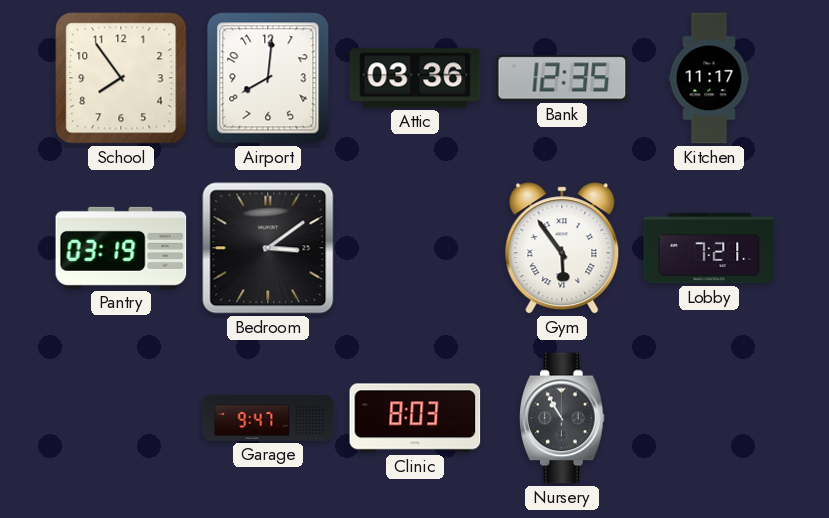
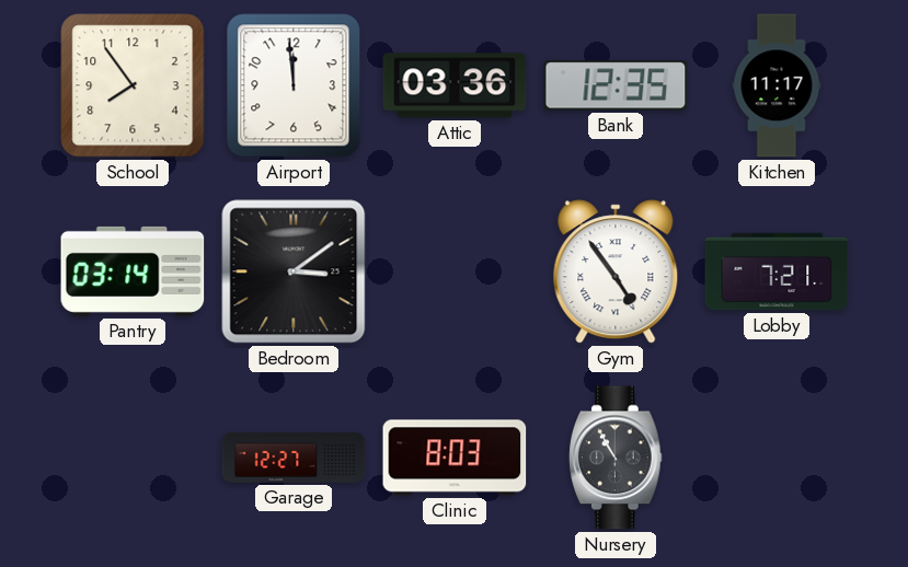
Airport: 8:01 -> 11:59 (294, 85)
Pantry: 03:19 -> 03:14 (133, 271)
Gym: 5:54 -> 4:54 (616, 271)
Garage: 9:47 -> 12:27 (294, 458)
